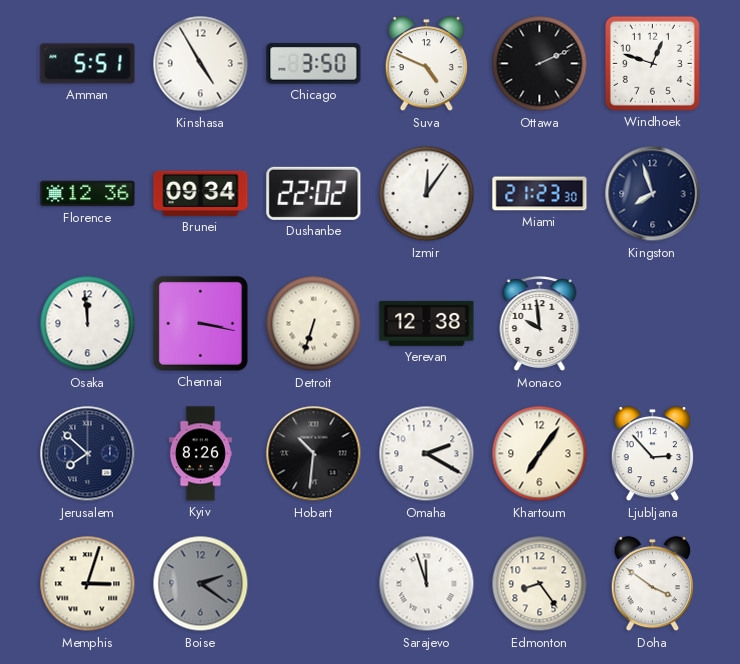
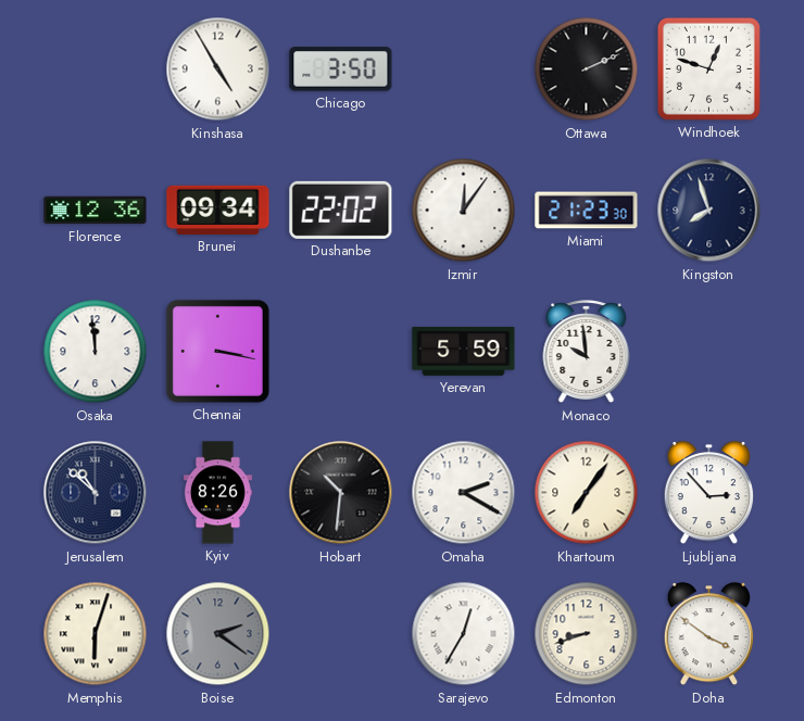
Amman: 5:51 -> none (88, 64)
Suva: 4:49 -> none (426, 64)
Detroit: 6:33 -> none (314, 324)
Yerevan: 12:38 -> 5:59 (464, 351)
Jerusalem: 7:52 -> 10:52 (96, 493)
Memphis: 3:03 -> 6:03 (96, 634)
Sarajevo: 11:57 -> 12:35 (464, 634)
Edmonton: 8:24 -> 8:42 (587, 634)
